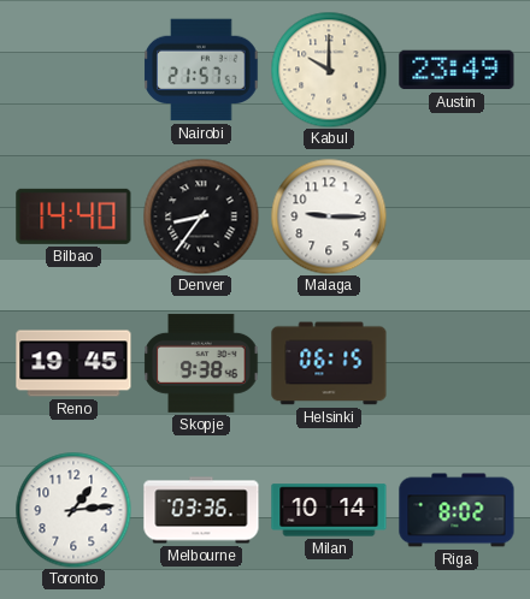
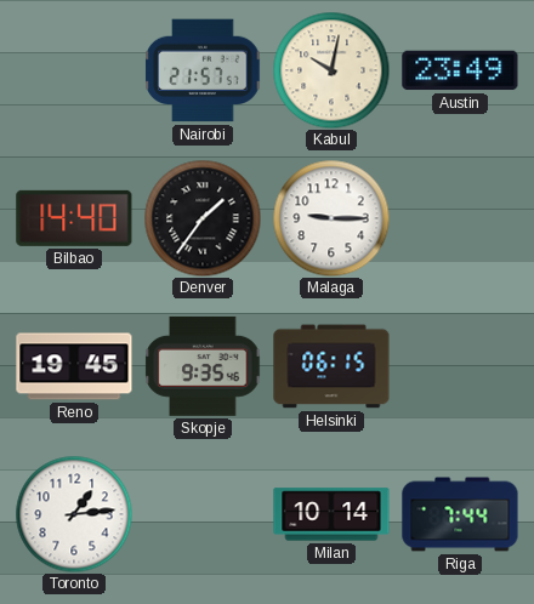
Kabul: 10:00 -> 10:02 (331, 70)
Denver: 8:36 -> 1:36 (203, 218)
Skopje: 9:38 -> 9:35 (203, 366)
Melbourne: 03:36 -> none (201, 510)
Riga: 8:02 -> 7:44 (460, 514)
